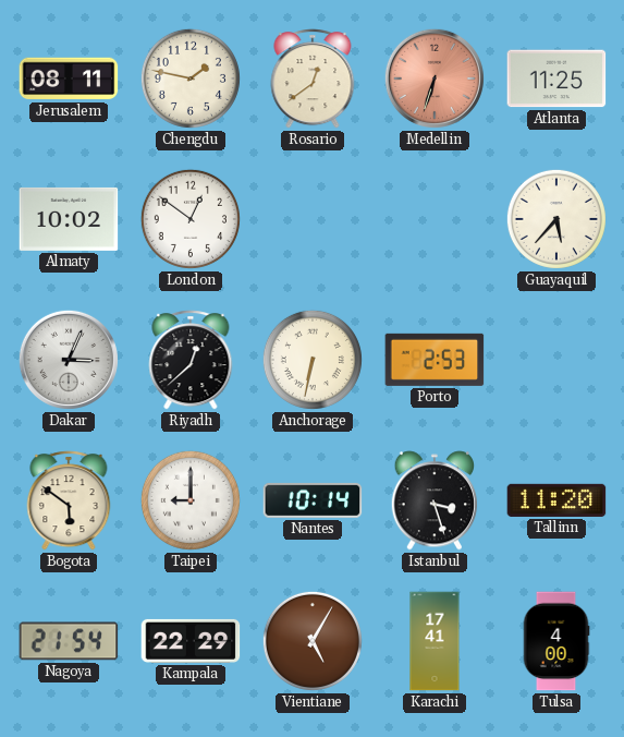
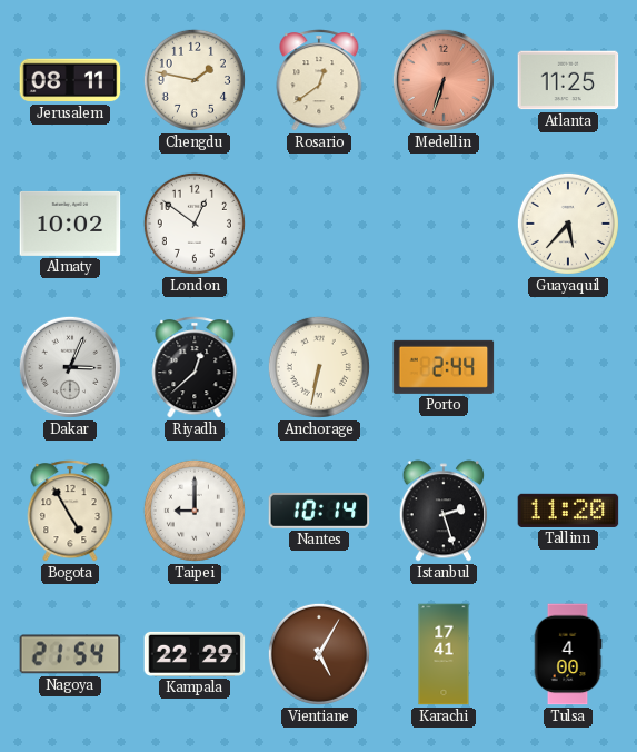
Porto: 2:53 -> 2:44 (444, 367)
Bogota: 5:51 -> 4:55 (70, 511)
Istanbul: 3:27 -> 2:27 (444, 511)
